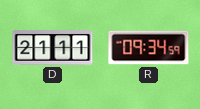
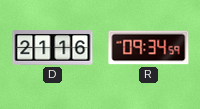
D: 21:11 -> 21:16 (53, 48)
